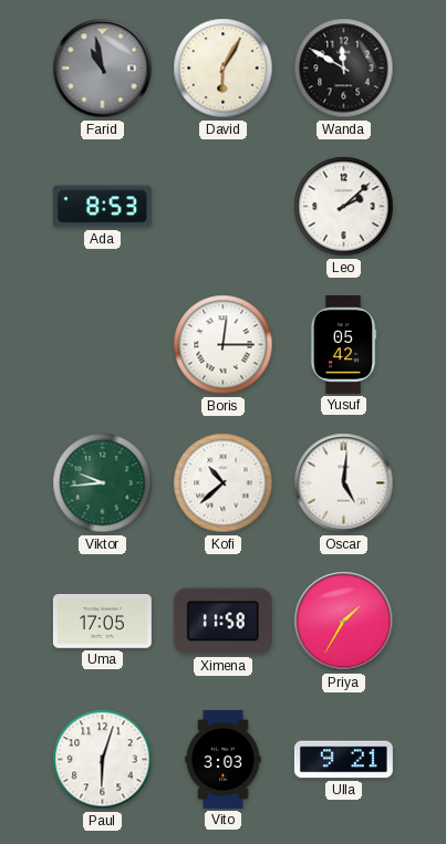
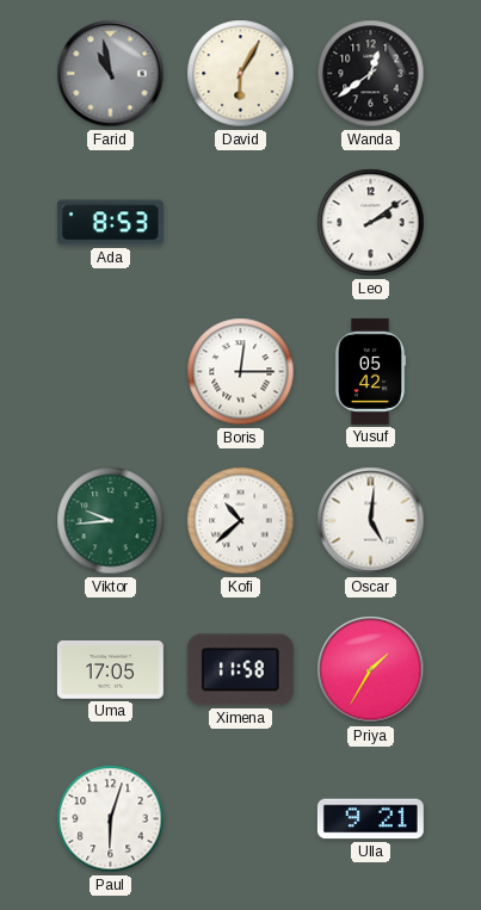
Wanda: 11:50 -> 12:39 (371, 74)
Leo: 2:08 -> 2:09 (371, 223)
Vito: 3:03 -> none (224, 759)
